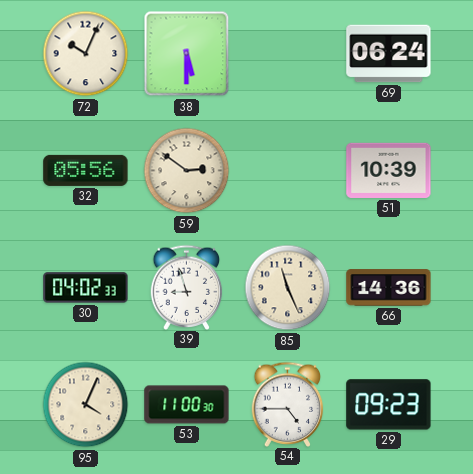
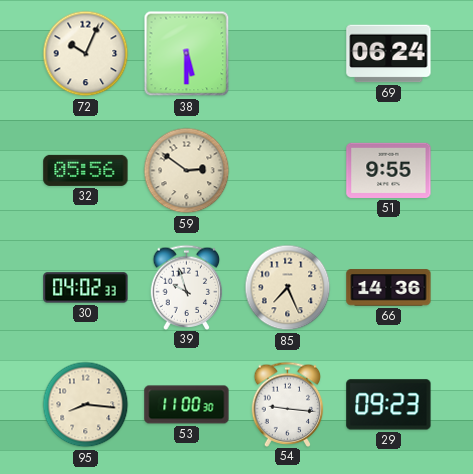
51: 10:39 -> 9:55 (389, 170)
39: 8:57 -> 9:57 (187, 287)
85: 11:26 -> 7:26 (288, 288)
95: 4:04 -> 8:16 (86, 405)
54: 4:45 -> 9:16 (288, 404)
